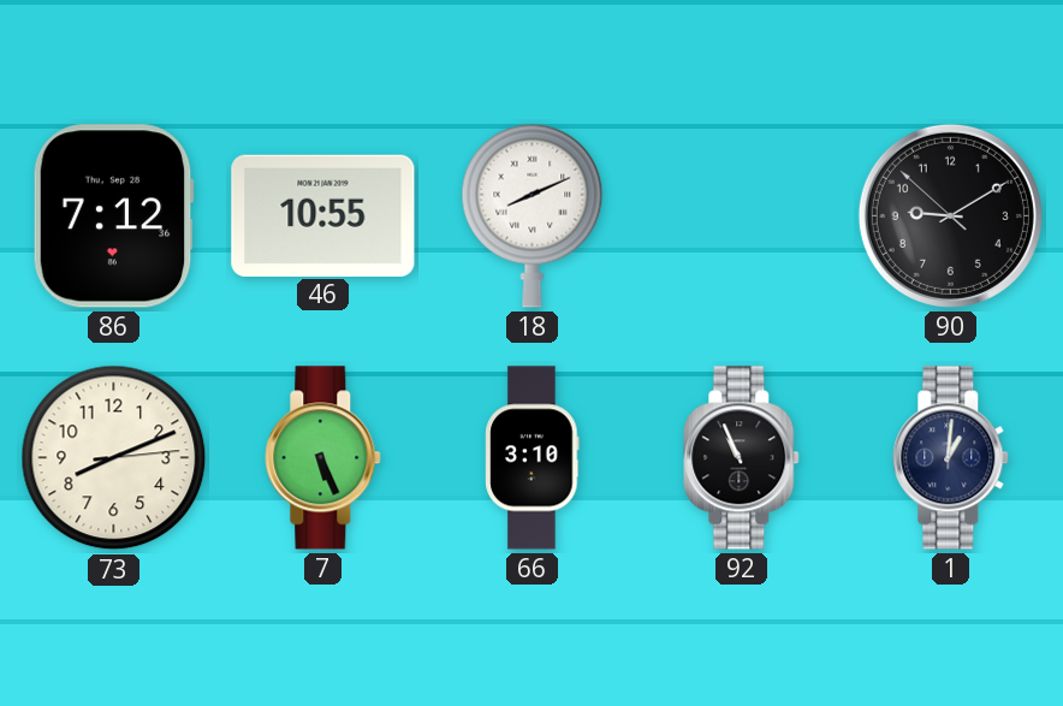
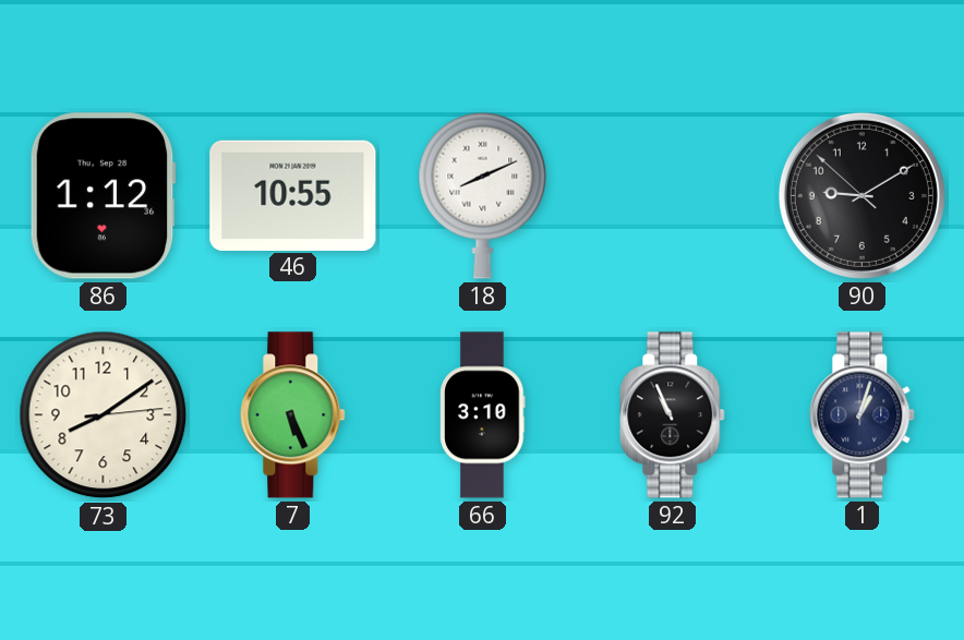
86: 7:12 -> 1:12 (103, 196)
73: 8:11 -> 8:09 (104, 415)
1: 1:01 -> 1:03 (863, 415)
